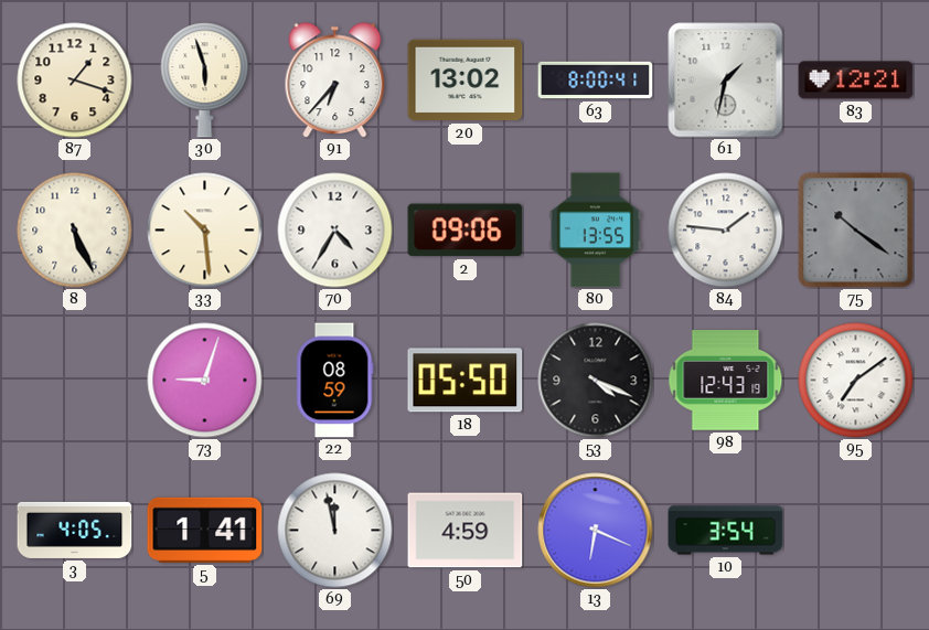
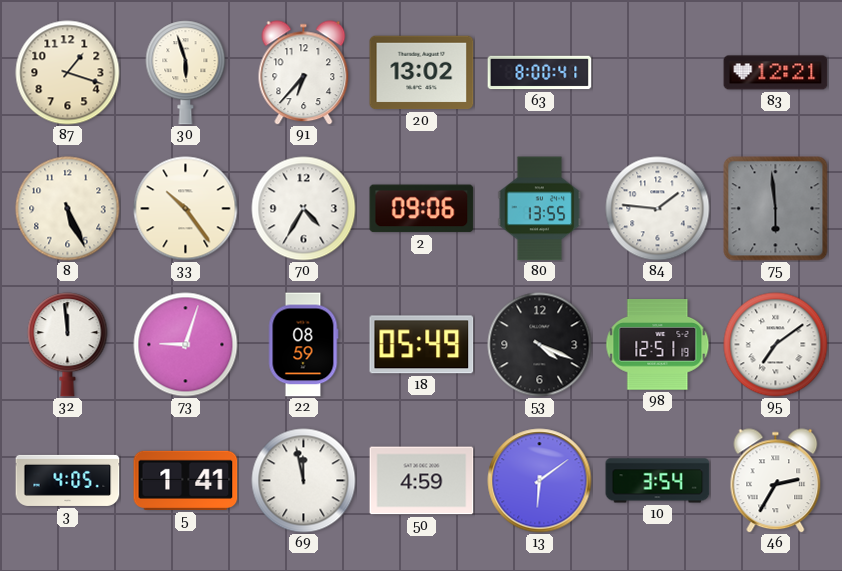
61: 1:32 -> none (726, 81)
33: 10:29 -> 10:24 (186, 209)
75: 10:21 -> 5:59 (776, 209)
32: none -> 11:59 (68, 345)
18: 05:50 -> 05:49 (422, 345)
98: 12:43 -> 12:51 (658, 345)
13: 6:19 -> 6:09 (540, 481)
46: none -> 2:35 (776, 481)
